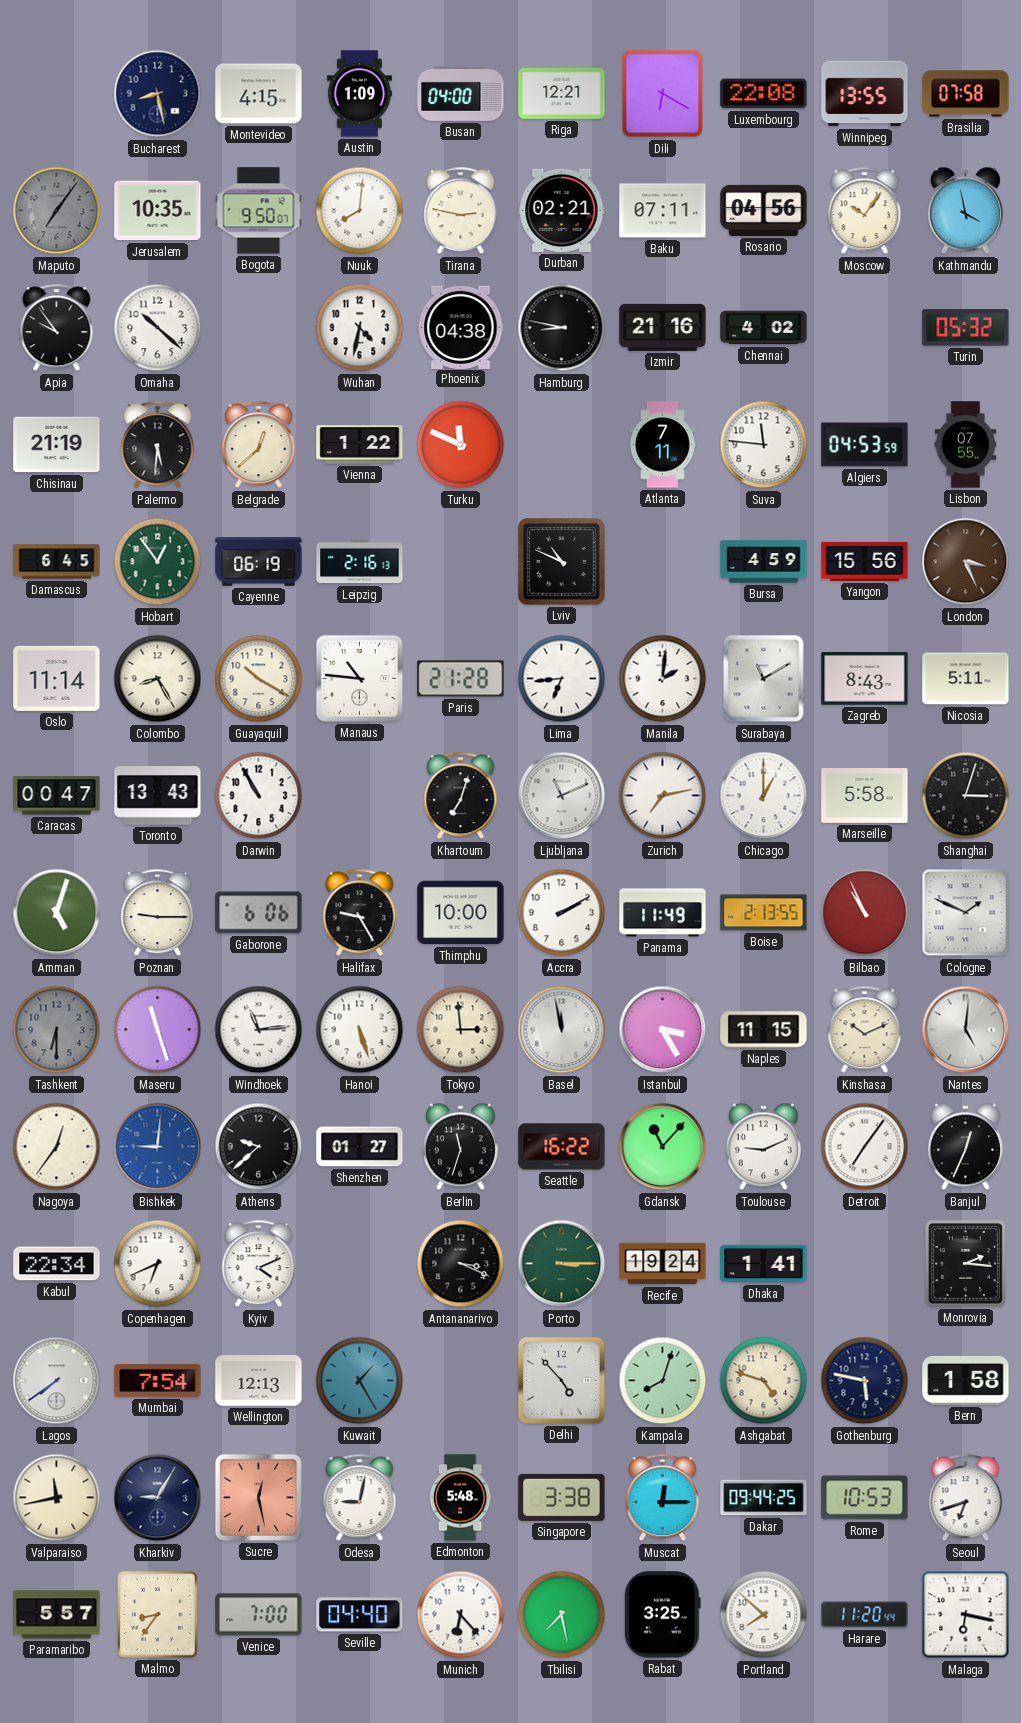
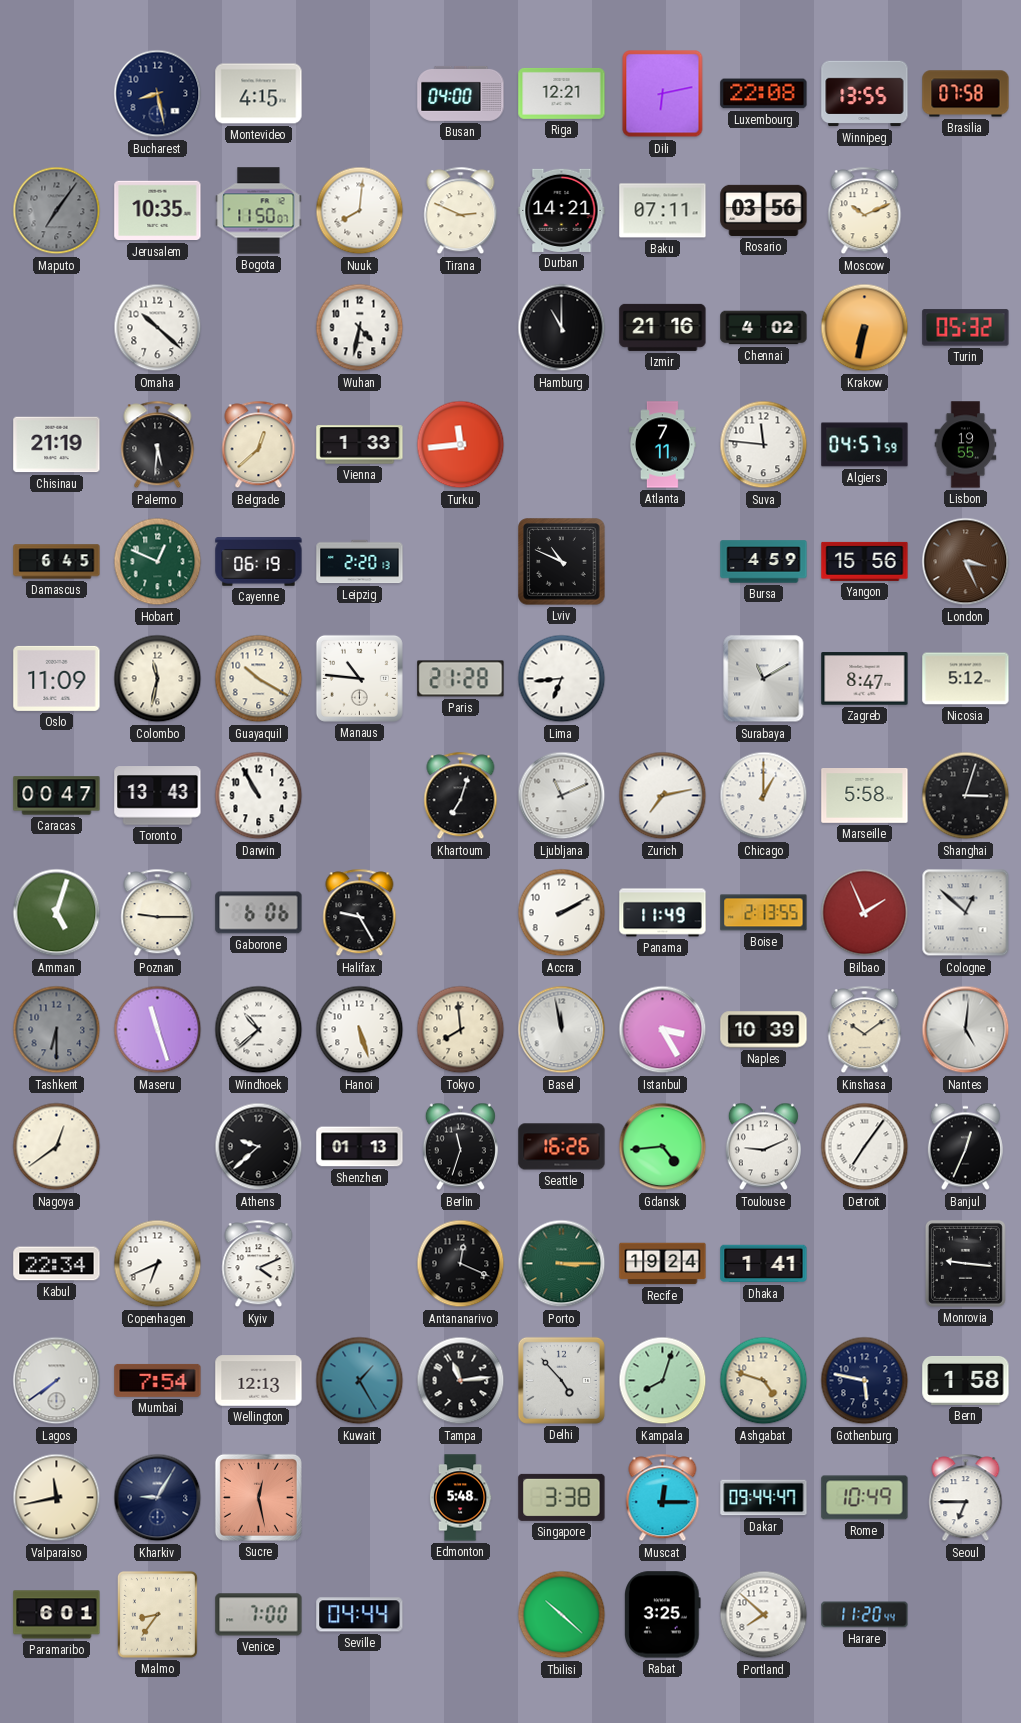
Austin: 1:09 -> none (359, 94)
Dili: 6:20 -> 6:13 (663, 94)
Bogota: 9:50 -> 11:50 (259, 211)
Tirana: 2:47 -> 2:49 (461, 211)
Durban: 02:21 -> 14:21 (562, 210)
Rosario: 04:56 -> 03:56 (764, 210)
Moscow: 10:06 -> 10:11 (865, 211)
Kathmandu: 3:58 -> none (965, 211)
Apia: 9:54 -> none (57, 328)
Phoenix: 04:38 -> none (461, 327)
Hamburg: 8:47 -> 11:00 (562, 328)
Krakow: none -> 6:32 (865, 328)
Vienna: 1:22 -> 1:33 (360, 445)
Turku: 11:49 -> 11:44 (461, 445)
Algiers: 04:53 -> 04:57 (865, 445)
Lisbon: 07:55 -> 19:55 (966, 445)
Hobart: 12:54 -> 12:49 (158, 562)
Leipzig: 2:16 -> 2:20 (360, 562)
Oslo: 11:14 -> 11:09 (57, 678)
Colombo: 8:25 -> 11:32 (158, 679)
Manila: 2:01 -> none (663, 679)
Zagreb: 8:43 -> 8:47 (865, 679)
Nicosia: 5:11 -> 5:12 (966, 679)
Thimphu: 10:00 -> none (461, 913)
Bilbao: 10:56 -> 1:56 (865, 913)
Cologne: 1:49 -> 12:52 (966, 913)
Windhoek: 11:14 -> 10:38 (259, 1030)
Tokyo: 2:59 -> 7:59 (461, 1030)
Naples: 11:15 -> 10:39 (764, 1030)
Kinshasa: 10:11 -> 10:09 (865, 1030)
Nagoya: 12:36 -> 12:39 (57, 1147)
Bishkek: 9:01 -> none (158, 1147)
Shenzhen: 01:27 -> 01:13 (360, 1147)
Seattle: 16:22 -> 16:26 (562, 1147)
Gdansk: 11:07 -> 4:44 (663, 1147)
Antananarivo: 3:19 -> 12:19 (461, 1264)
Monrovia: 2:16 -> 9:16 (965, 1263)
Tampa: none -> 11:14 (461, 1381)
Odesa: 9:02 -> none (360, 1498)
Dakar: 09:44:25 -> 09:44:47 (764, 1498)
Rome: 10:53 -> 10:49 (865, 1498)
Seoul: 6:42 -> 6:45 (966, 1498)
Paramaribo: 5:57 -> 6:01 (57, 1615)
Seville: 04:40 -> 04:44 (360, 1615)
Munich: 6:23 -> none (461, 1615)
Tbilisi: 7:28 -> 10:22 (562, 1615)
Malaga: 6:17 -> none (966, 1615)
